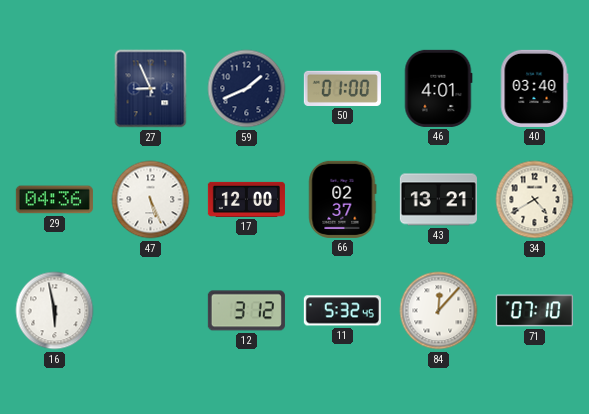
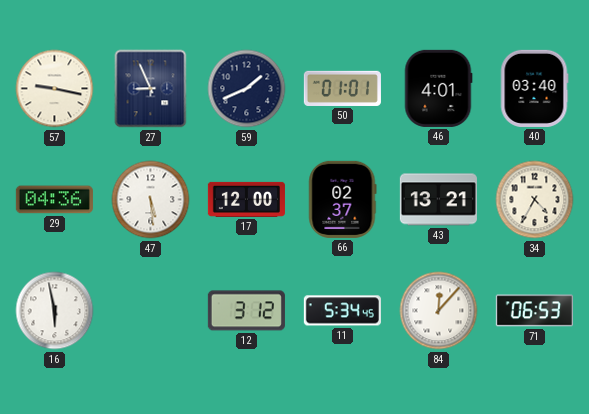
57: none -> 9:17 (55, 89)
50: 01:00 -> 01:01 (342, 88)
47: 5:26 -> 5:29 (151, 200)
34: 4:40 -> 4:35 (535, 200)
11: 5:32 -> 5:34 (342, 311)
71: 07:10 -> 06:53 (534, 311)
